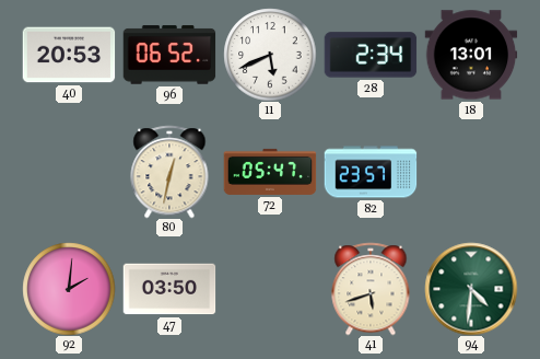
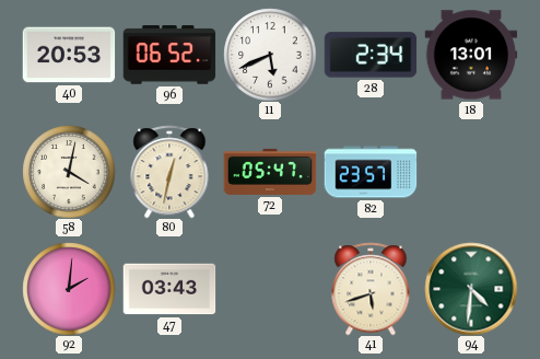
58: none -> 4:02 (69, 172)
47: 03:50 -> 03:43 (169, 289)
